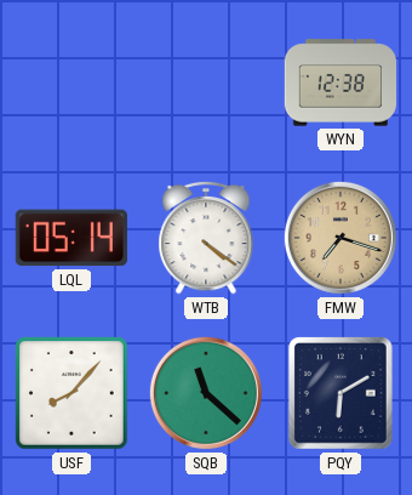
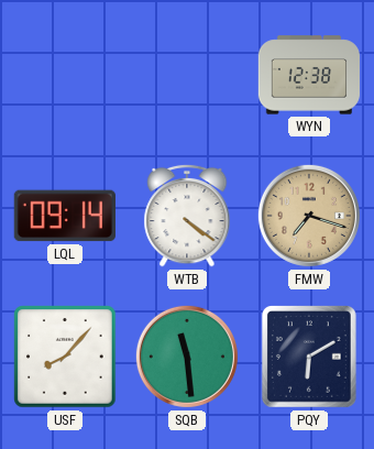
LQL: 05:14 -> 09:14 (65, 216)
SQB: 11:22 -> 11:29 (187, 357)
